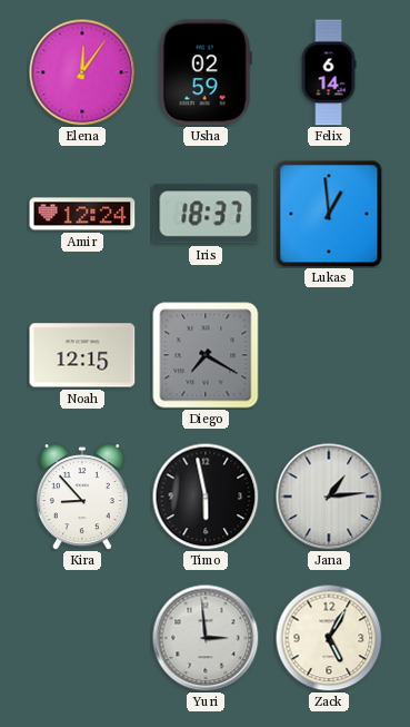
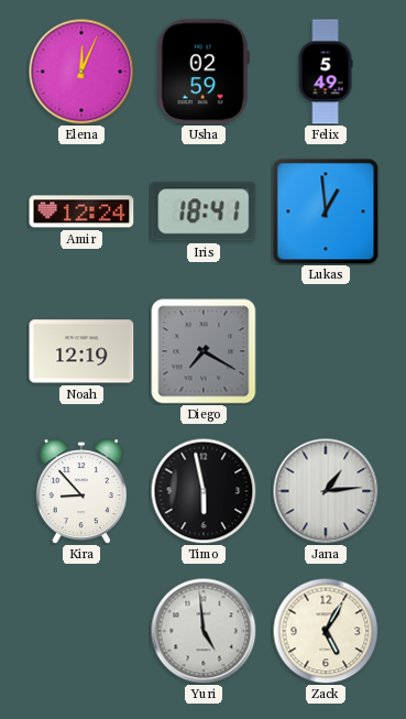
Elena: 12:06 -> 12:04 (81, 72)
Felix: 6:14 -> 5:49 (326, 72)
Iris: 18:37 -> 18:41 (204, 211)
Noah: 12:15 -> 12:19 (81, 351)
Yuri: 2:59 -> 4:59 (204, 631)
